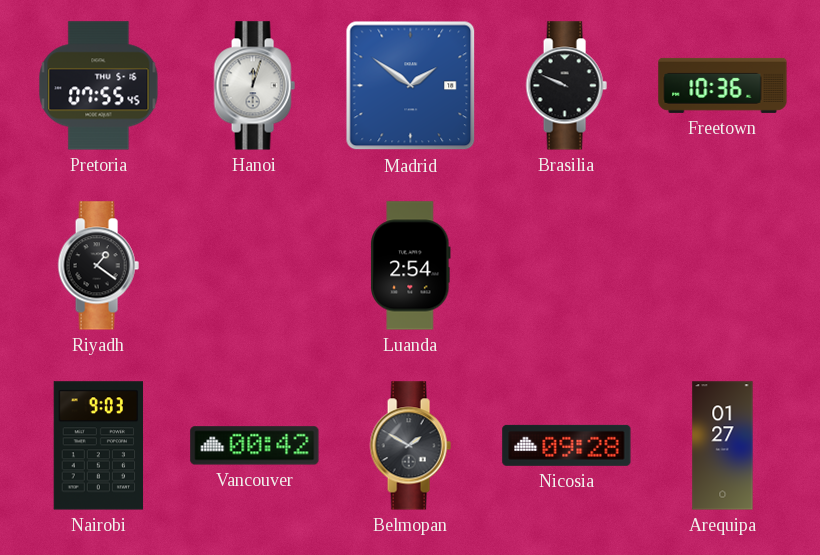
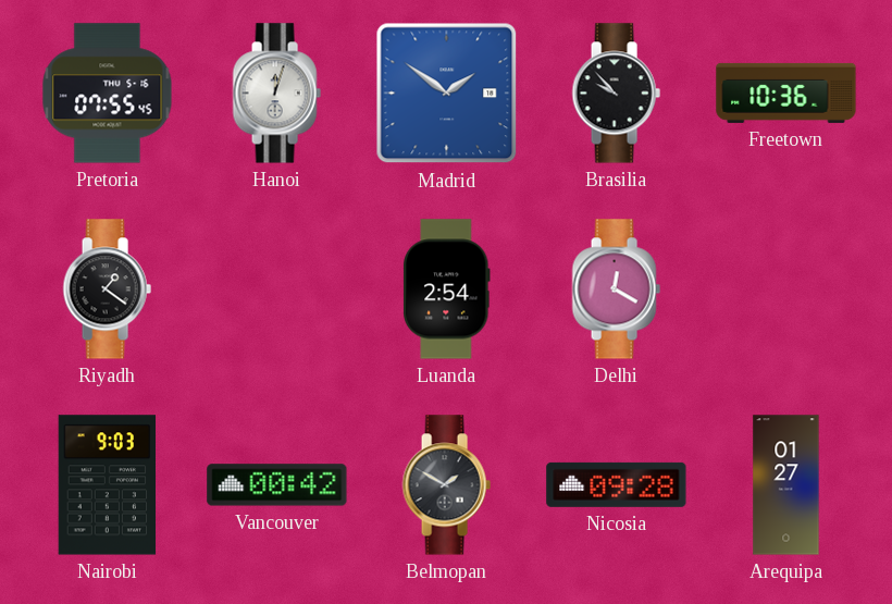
Brasilia: 9:49 -> 9:53 (616, 94)
Delhi: none -> 12:20 (616, 289)
